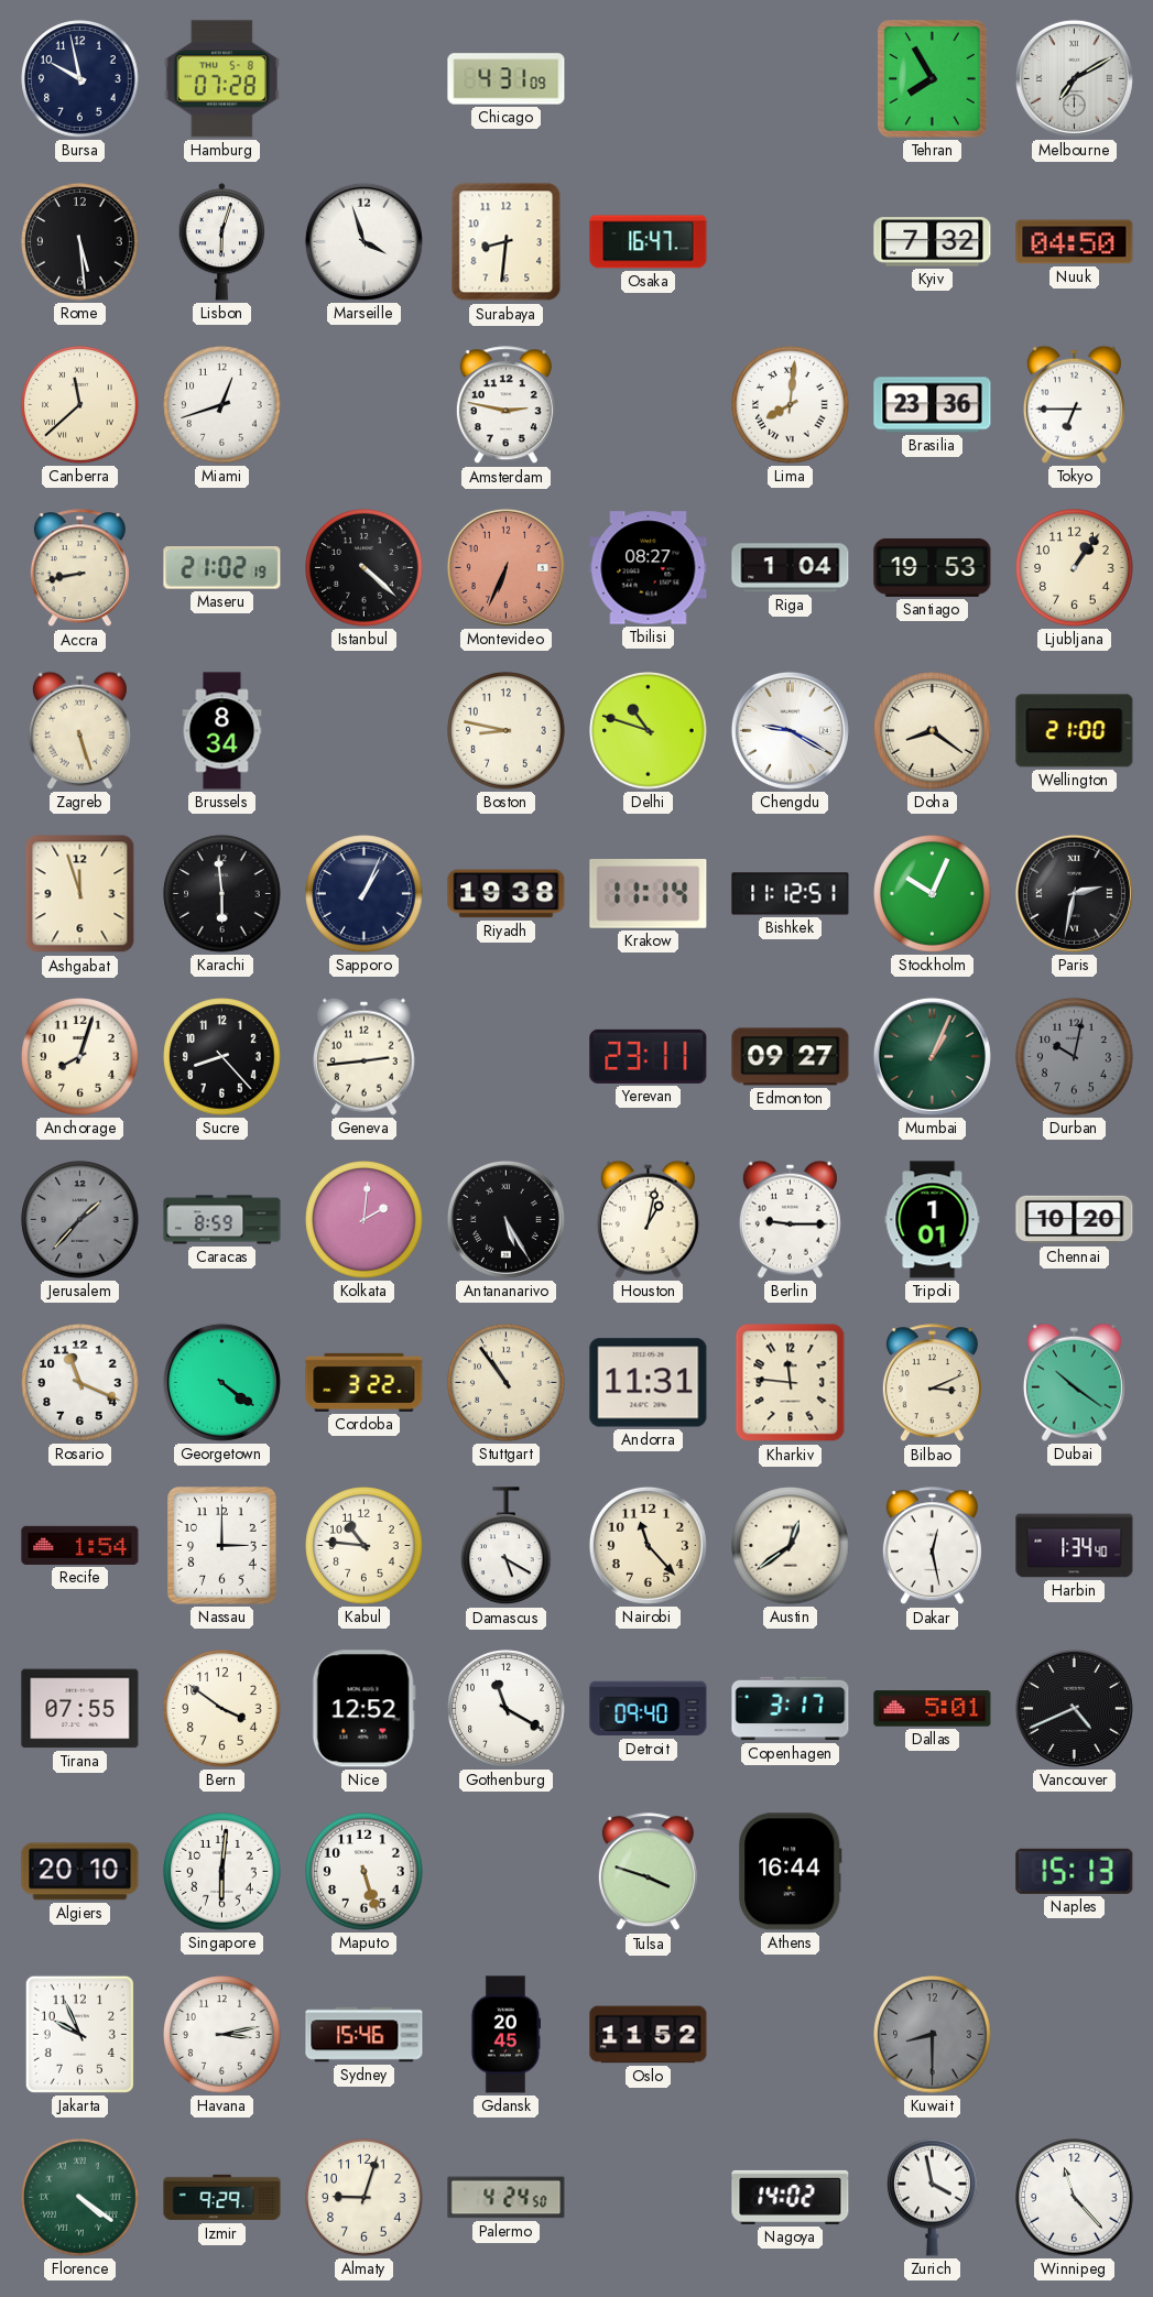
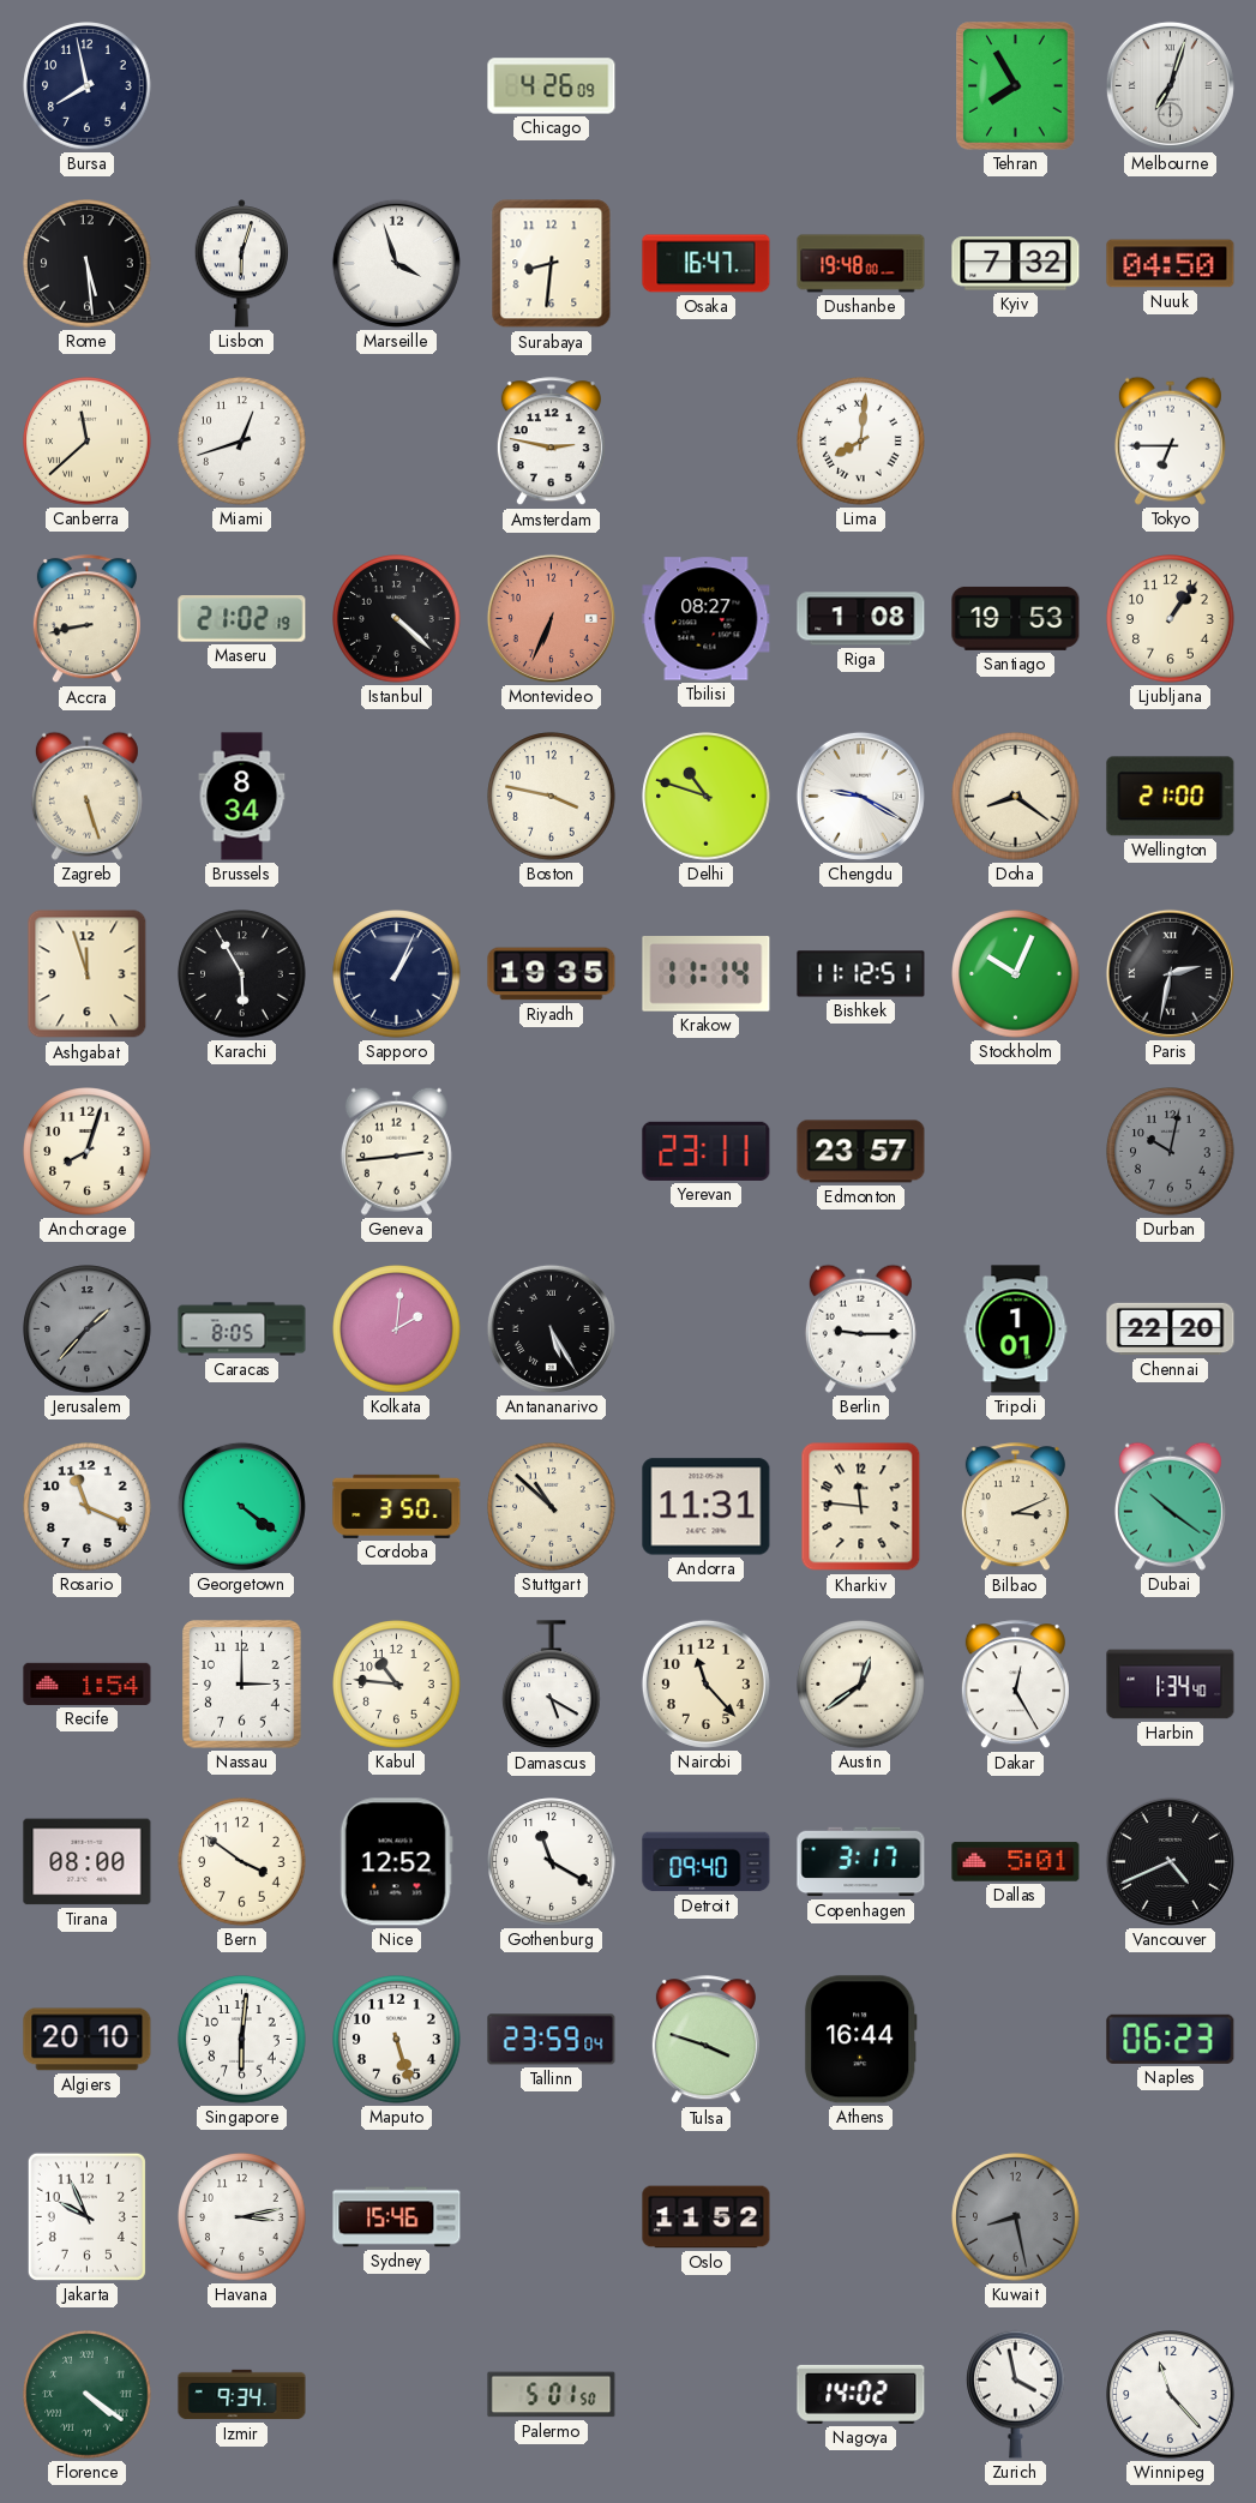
Bursa: 9:58 -> 7:58 (88, 86)
Hamburg: 07:28 -> none (221, 79)
Chicago: 4:31 -> 4:26 (552, 86)
Melbourne: 7:10 -> 7:03 (1170, 85)
Dushanbe: none -> 19:48 (861, 264)
Brasilia: 23:36 -> none (933, 405)
Riga: 1:04 -> 1:08 (861, 619)
Boston: 8:47 -> 3:47 (552, 797)
Karachi: 5:59 -> 5:55 (242, 974)
Riyadh: 19:38 -> 19:35 (552, 974)
Sucre: 8:23 -> none (222, 1057)
Edmonton: 09:27 -> 23:57 (861, 1152)
Mumbai: 1:04 -> none (932, 1056)
Caracas: 8:59 -> 8:05 (242, 1329)
Houston: 1:02 -> none (648, 1219)
Chennai: 10:20 -> 22:20 (1171, 1329)
Cordoba: 3:22 -> 3:50 (397, 1506)
Stuttgart: 10:54 -> 10:52 (552, 1507)
Dakar: 12:28 -> 12:25 (1015, 1685)
Tirana: 07:55 -> 08:00 (88, 1862)
Tallinn: none -> 23:59 (552, 2040)
Naples: 15:13 -> 06:23 (1171, 2039)
Gdansk: 20:45 -> none (505, 2035)
Kuwait: 8:30 -> 8:28 (1016, 2217)
Izmir: 9:29 -> 9:34 (242, 2395)
Almaty: 9:03 -> none (365, 2198)
Palermo: 4:24 -> 5:01 (552, 2395)
